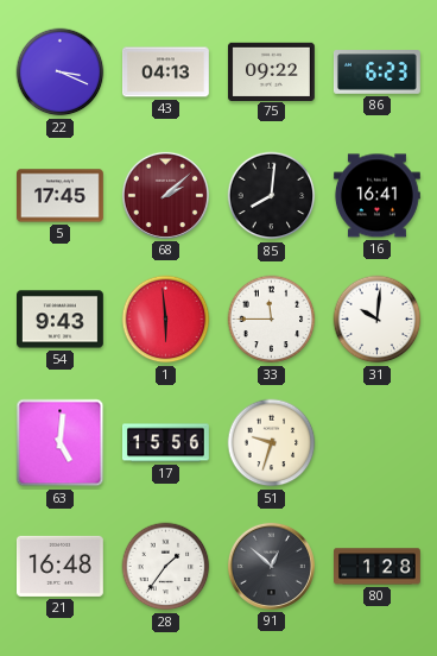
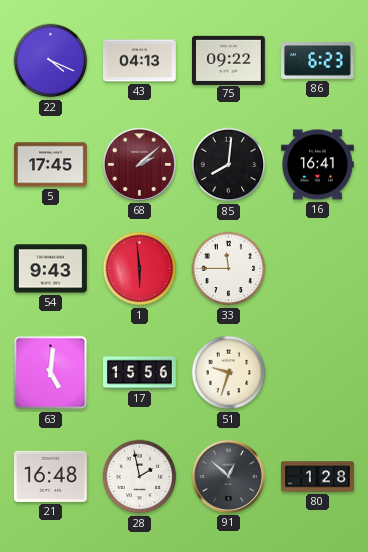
22: 3:19 -> 4:19 (51, 61)
31: 10:01 -> none (378, 320)
28: 1:36 -> 1:58 (140, 477)
